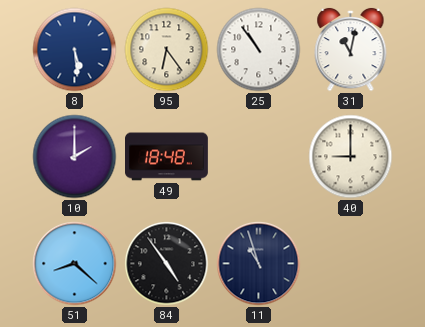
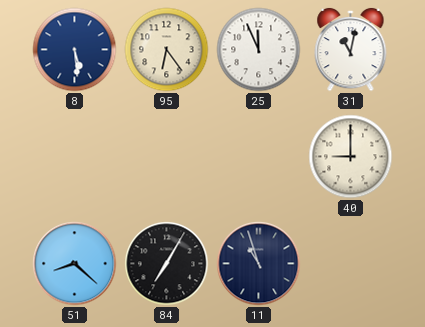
25: 10:54 -> 11:56 (259, 50)
10: 2:00 -> none (75, 157)
49: 18:48 -> none (167, 157)
84: 4:54 -> 7:05 (167, 264)
